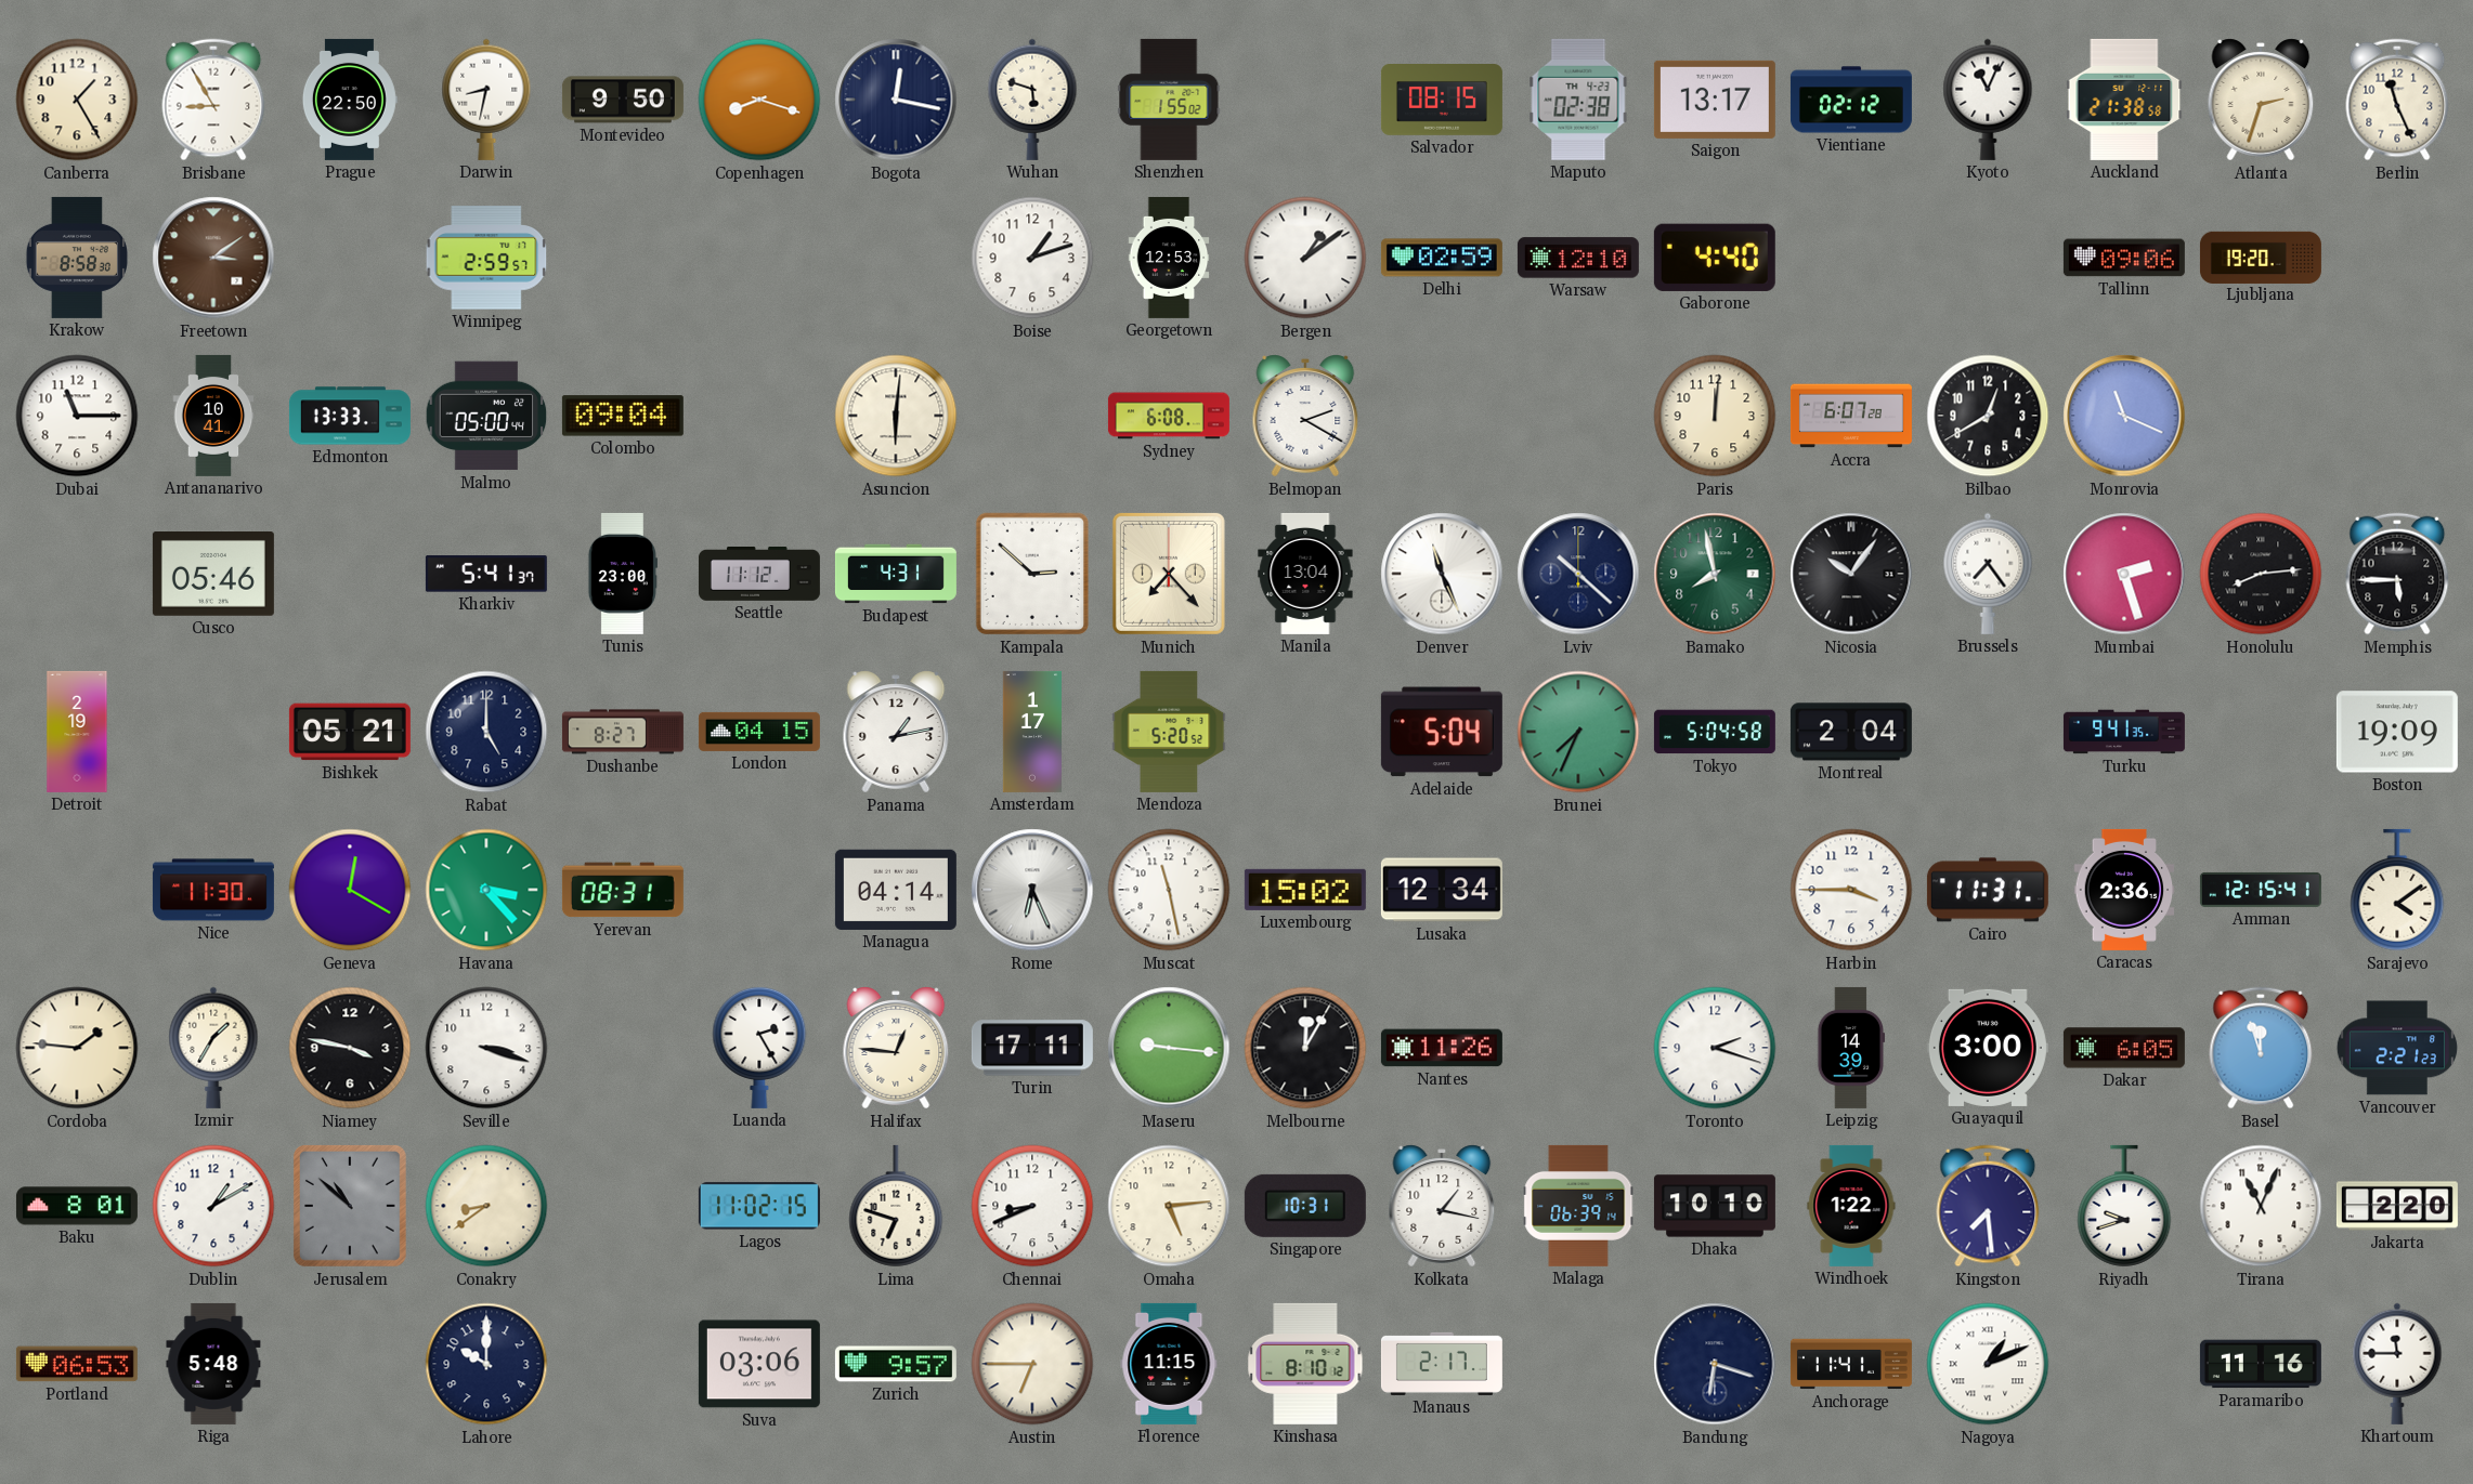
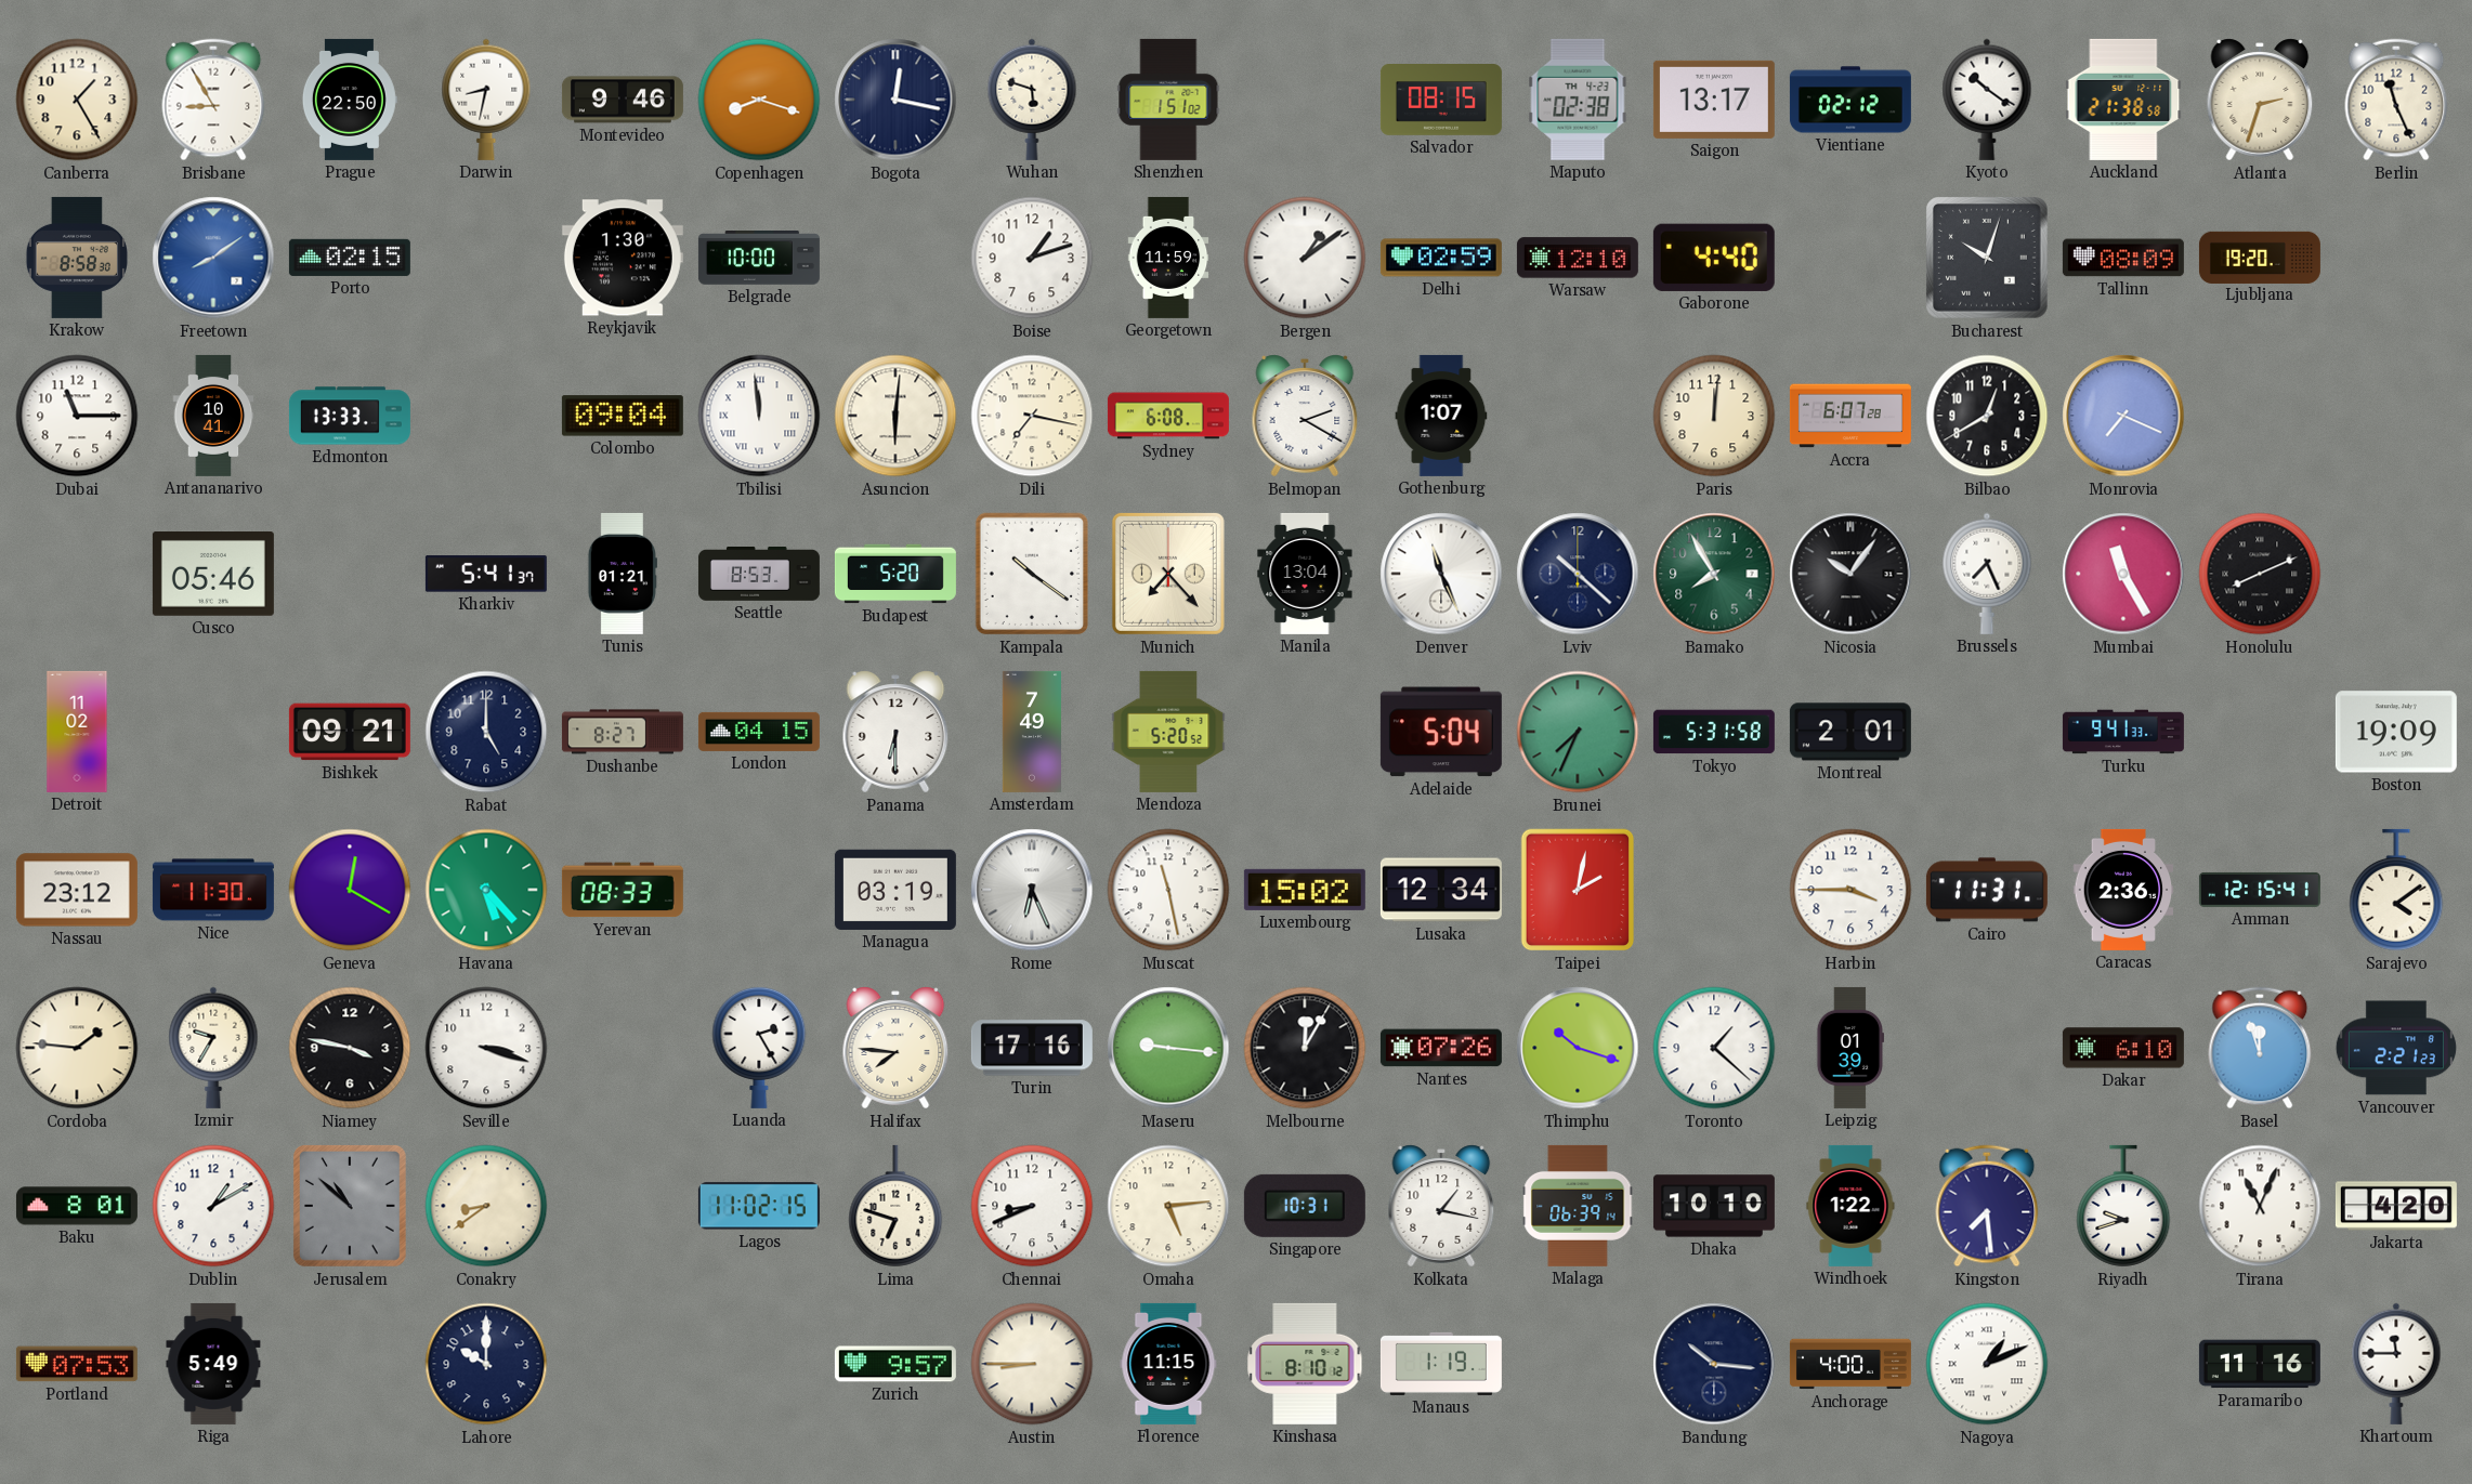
Montevideo: 9:50 -> 9:46 (623, 100)
Shenzhen: 1:55 -> 1:51 (1168, 100)
Kyoto: 11:04 -> 10:21 (1987, 100)
Freetown: 3:09 -> 8:09 (213, 258)
Freetown dial: brown -> blue (213, 258)
Porto: none -> 02:15 (350, 258)
Winnipeg: 2:59 -> none (486, 258)
Reykjavik: none -> 1:30 (623, 258)
Belgrade: none -> 10:00 (759, 259)
Georgetown: 12:53 -> 11:59 (1168, 258)
Bucharest: none -> 10:03 (1988, 259)
Tallinn: 09:06 -> 08:09 (2123, 258)
Malmo: 05:00 -> none (486, 416)
Tbilisi: none -> 11:59 (759, 416)
Dili: none -> 7:17 (1032, 416)
Gothenburg: none -> 1:07 (1441, 416)
Monrovia: 11:19 -> 7:19 (2123, 416)
Tunis: 23:00 -> 01:21 (623, 574)
Seattle: 11:12 -> 8:53 (759, 574)
Budapest: 4:31 -> 5:20 (895, 574)
Kampala: 2:52 -> 10:21 (1032, 574)
Bamako: 7:58 -> 7:55 (1714, 574)
Brussels: 7:24 -> 7:26 (1987, 574)
Mumbai: 2:27 -> 11:25 (2123, 574)
Honolulu: 8:14 -> 8:11 (2260, 574)
Memphis: 5:45 -> none (2397, 574)
Detroit: 2:19 -> 11:02 (77, 732)
Bishkek: 05:21 -> 09:21 (350, 732)
Panama: 1:13 -> 6:30 (895, 732)
Amsterdam: 1:17 -> 7:49 (1031, 732)
Tokyo: 5:04 -> 5:31 (1714, 732)
Montreal: 2:04 -> 2:01 (1850, 732)
Turku: 9:41:35 -> 9:41:33 (2123, 732)
Nassau: none -> 23:12 (77, 890)
Havana: 3:23 -> 5:23 (486, 890)
Yerevan: 08:31 -> 08:33 (623, 890)
Managua: 04:14 -> 03:19 (895, 890)
Taipei: none -> 2:02 (1578, 890)
Izmir: 1:35 -> 9:35 (213, 1048)
Halifax: 12:46 -> 7:46 (895, 1048)
Turin: 17:11 -> 17:16 (1032, 1048)
Nantes: 11:26 -> 07:26 (1441, 1048)
Thimphu: none -> 10:18 (1578, 1048)
Toronto: 2:18 -> 1:22 (1714, 1048)
Leipzig: 14:39 -> 01:39 (1850, 1048)
Guayaquil: 3:00 -> none (1988, 1048)
Dakar: 6:05 -> 6:10 (2123, 1048)
Jakarta: 2:20 -> 4:20 (2396, 1206)
Portland: 06:53 -> 07:53 (77, 1364)
Riga: 5:48 -> 5:49 (213, 1364)
Suva: 03:06 -> none (759, 1364)
Austin: 6:45 -> 8:45 (1032, 1364)
Manaus: 2:17 -> 1:19 (1441, 1364)
Bandung: 6:18 -> 10:16 (1714, 1364)
Anchorage: 11:41 -> 4:00 (1850, 1364)
